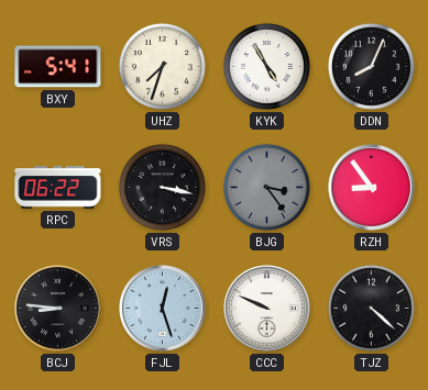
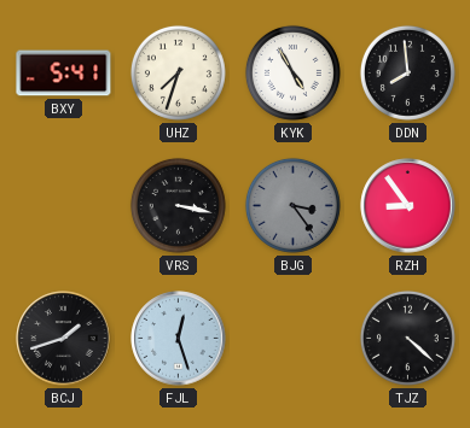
DDN: 8:04 -> 7:59 (407, 72)
RPC: 06:22 -> none (58, 188)
BCJ: 8:46 -> 1:42 (64, 339)
CCC: 9:49 -> none (267, 309)
